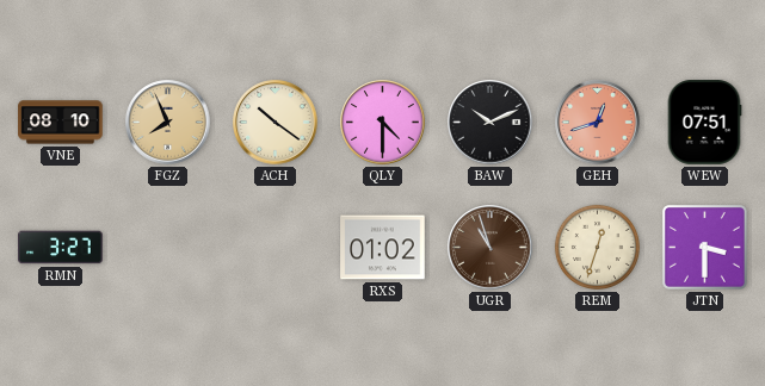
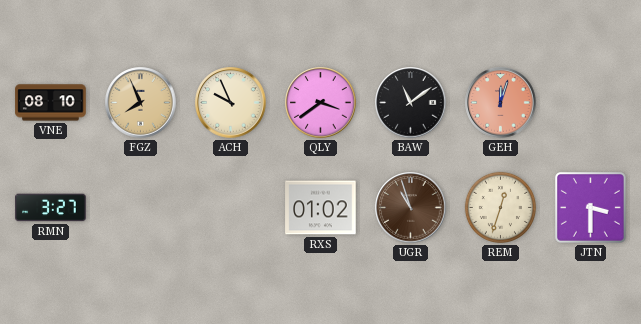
ACH: 10:21 -> 9:56 (231, 103)
QLY: 4:30 -> 3:39 (321, 103)
BAW: 10:11 -> 11:09 (411, 103)
GEH: 12:42 -> 12:03 (501, 103)
WEW: 07:51 -> none (704, 123)
